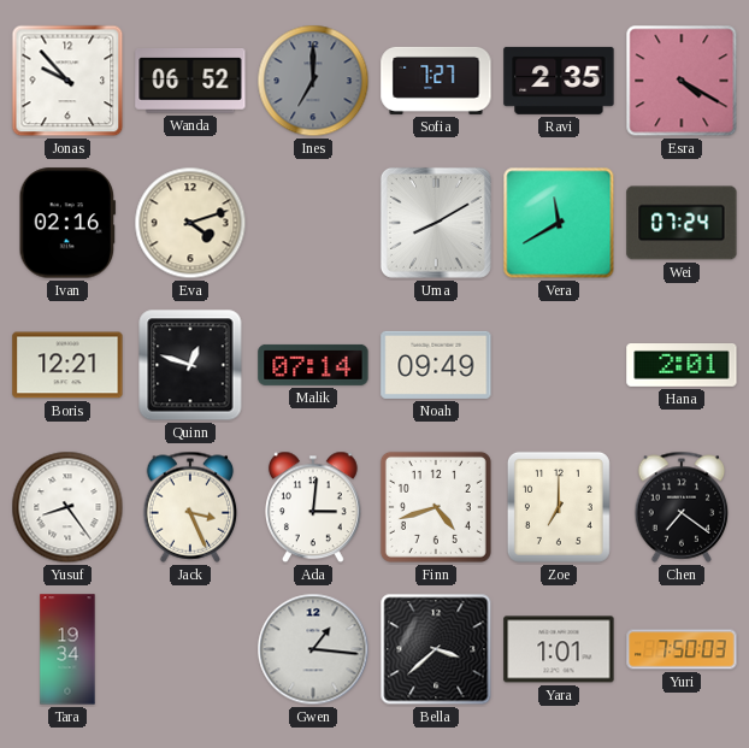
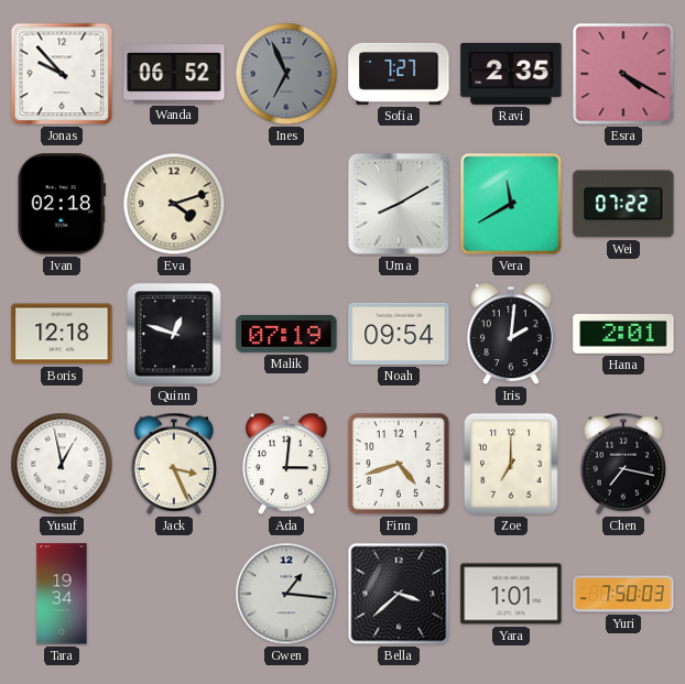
Ines: 7:00 -> 6:56 (286, 74)
Ivan: 02:16 -> 02:18 (61, 204)
Wei: 07:24 -> 07:22 (623, 204)
Boris: 12:21 -> 12:18 (62, 334)
Malik: 07:14 -> 07:19 (286, 334)
Noah: 09:49 -> 09:54 (399, 334)
Iris: none -> 2:01 (511, 334)
Yusuf: 8:24 -> 12:58 (62, 464)
Chen: 7:21 -> 7:17 (623, 464)
